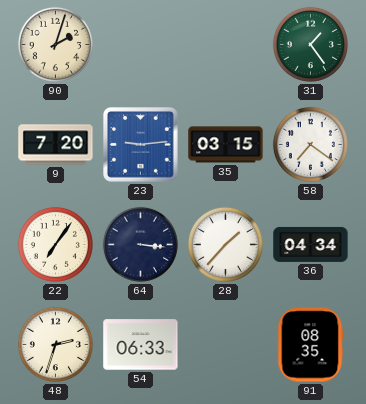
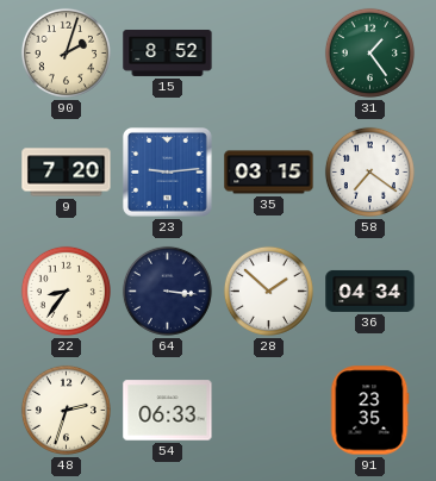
15: none -> 8:52 (168, 52)
22: 7:06 -> 8:36 (66, 291)
28: 1:37 -> 1:52 (268, 291)
91: 08:35 -> 23:35 (369, 411)
